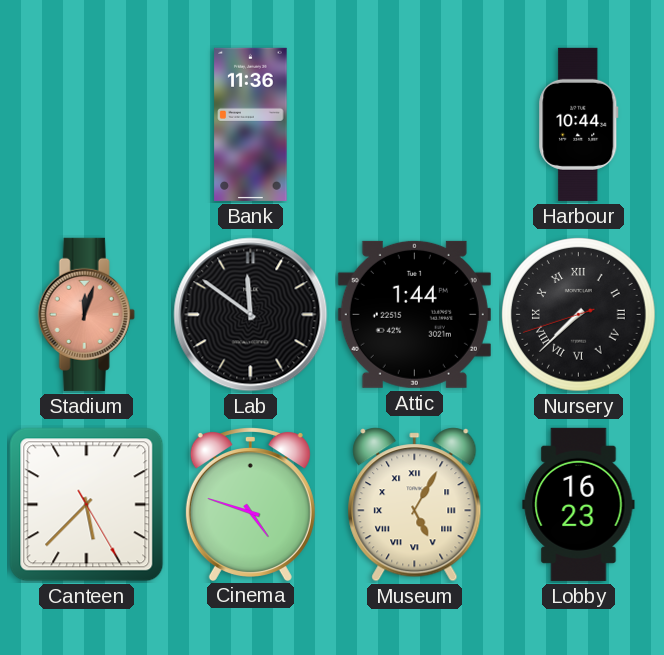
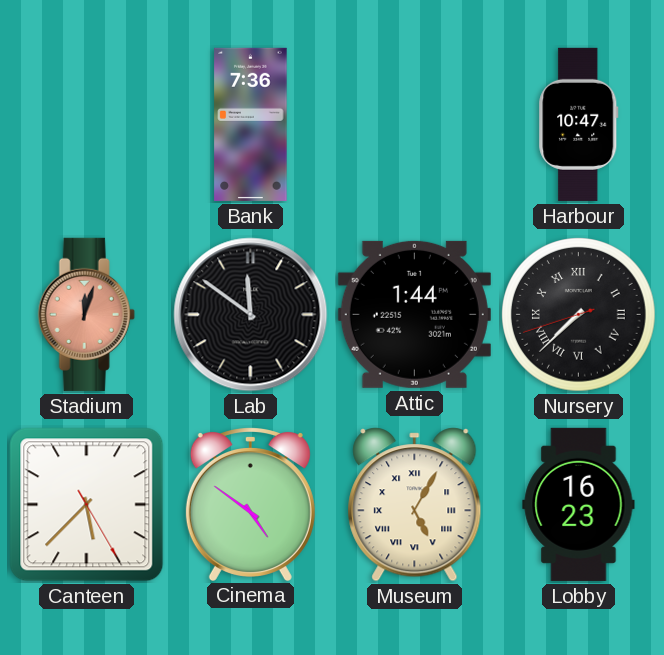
Bank: 11:36 -> 7:36 (251, 124)
Harbour: 10:44 -> 10:47 (579, 124)
Cinema: 4:48 -> 4:51 (250, 504)
